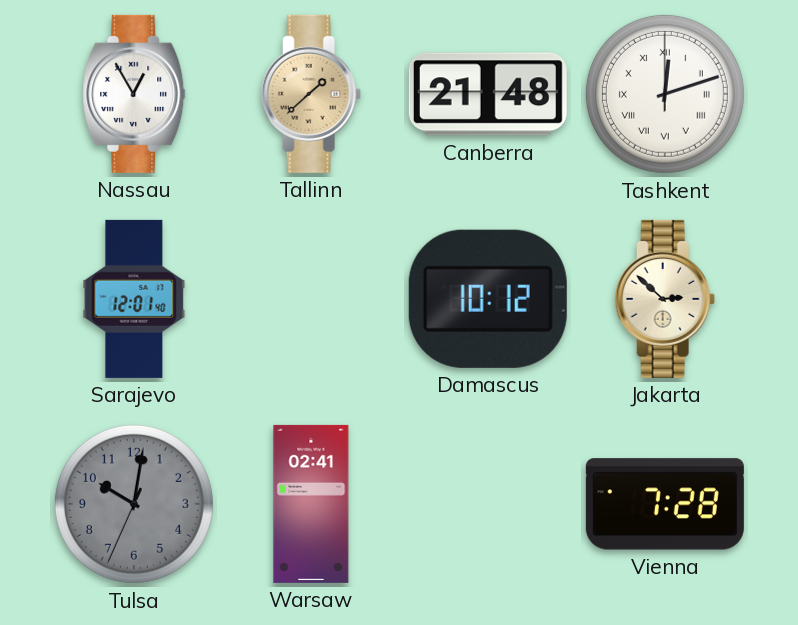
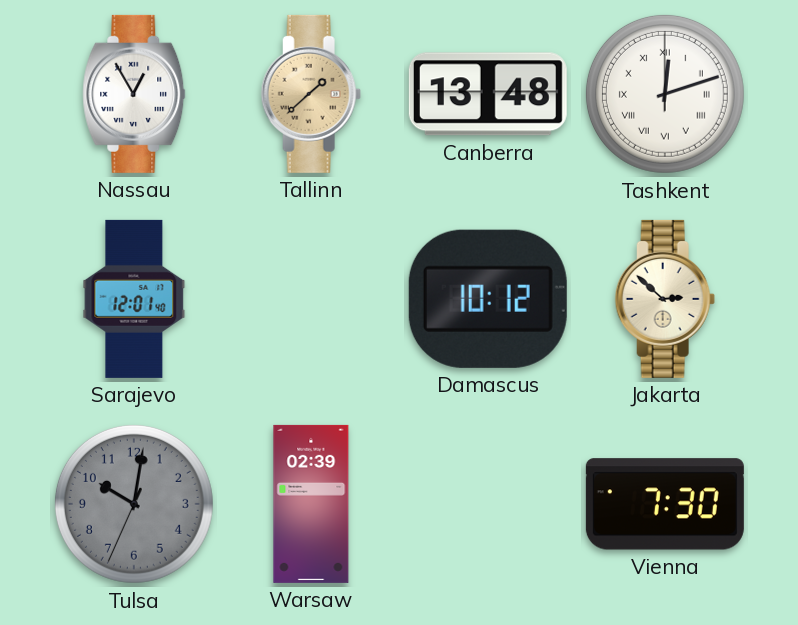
Canberra: 21:48 -> 13:48 (488, 94)
Warsaw: 02:41 -> 02:39 (311, 504)
Vienna: 7:28 -> 7:30 (665, 504)
